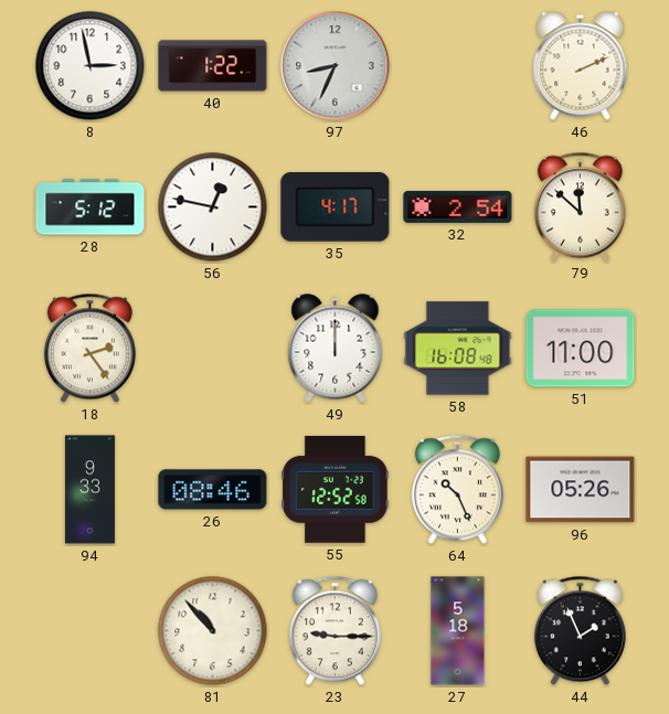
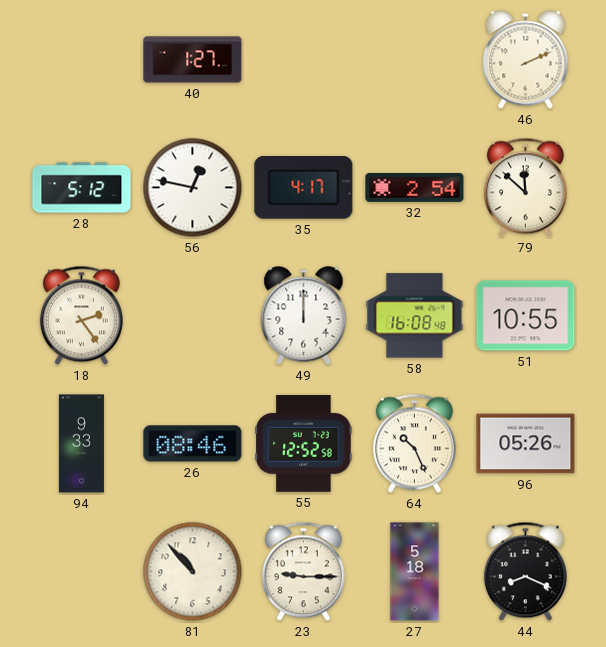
8: 2:58 -> none (91, 66)
40: 1:22 -> 1:27 (193, 60)
97: 8:34 -> none (336, 66)
51: 11:00 -> 10:55 (526, 316)
44: 1:56 -> 8:19 (525, 572)
